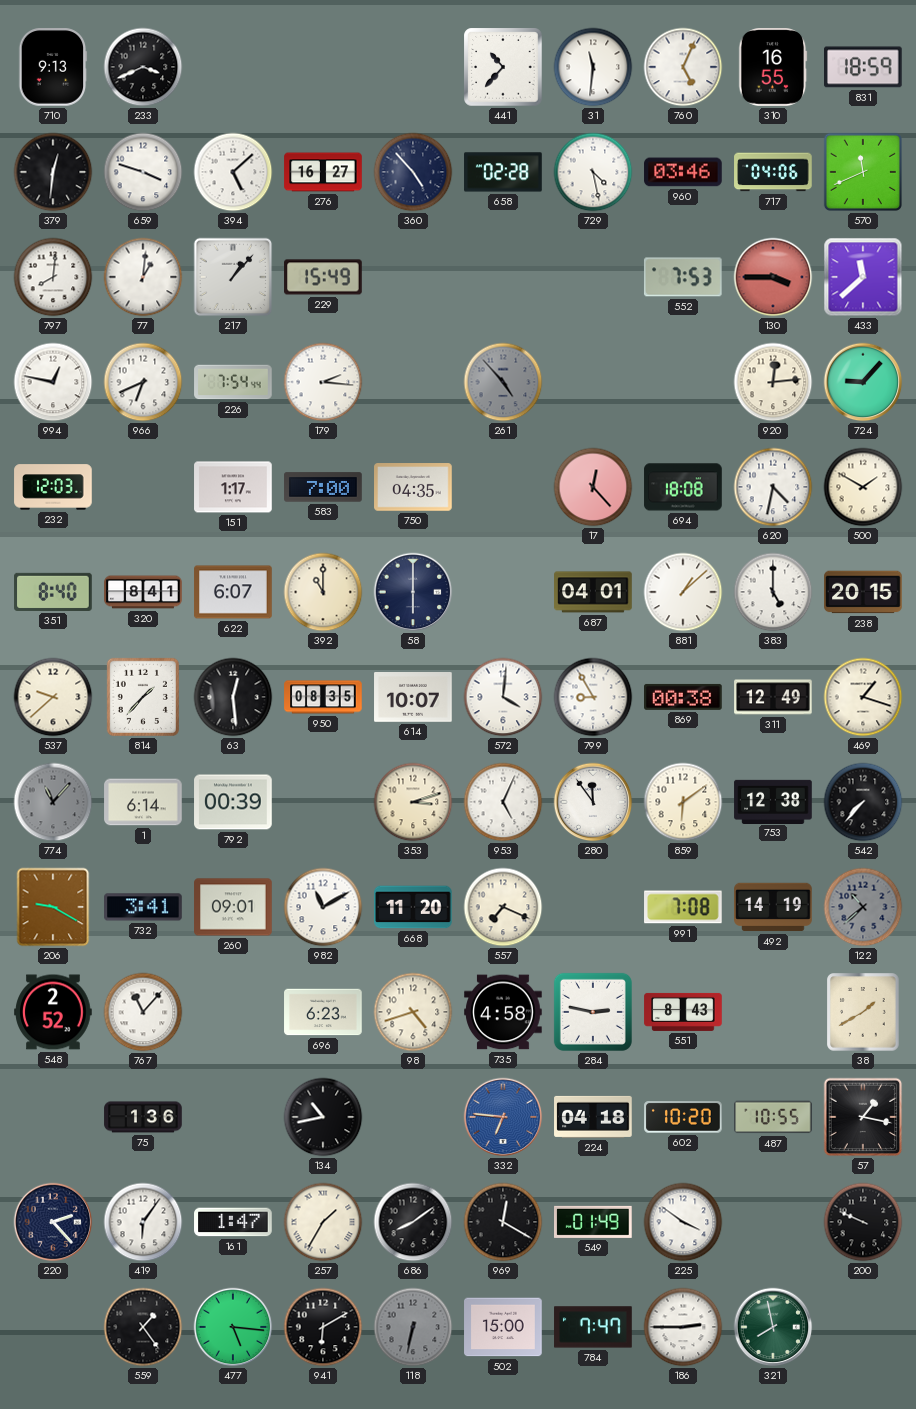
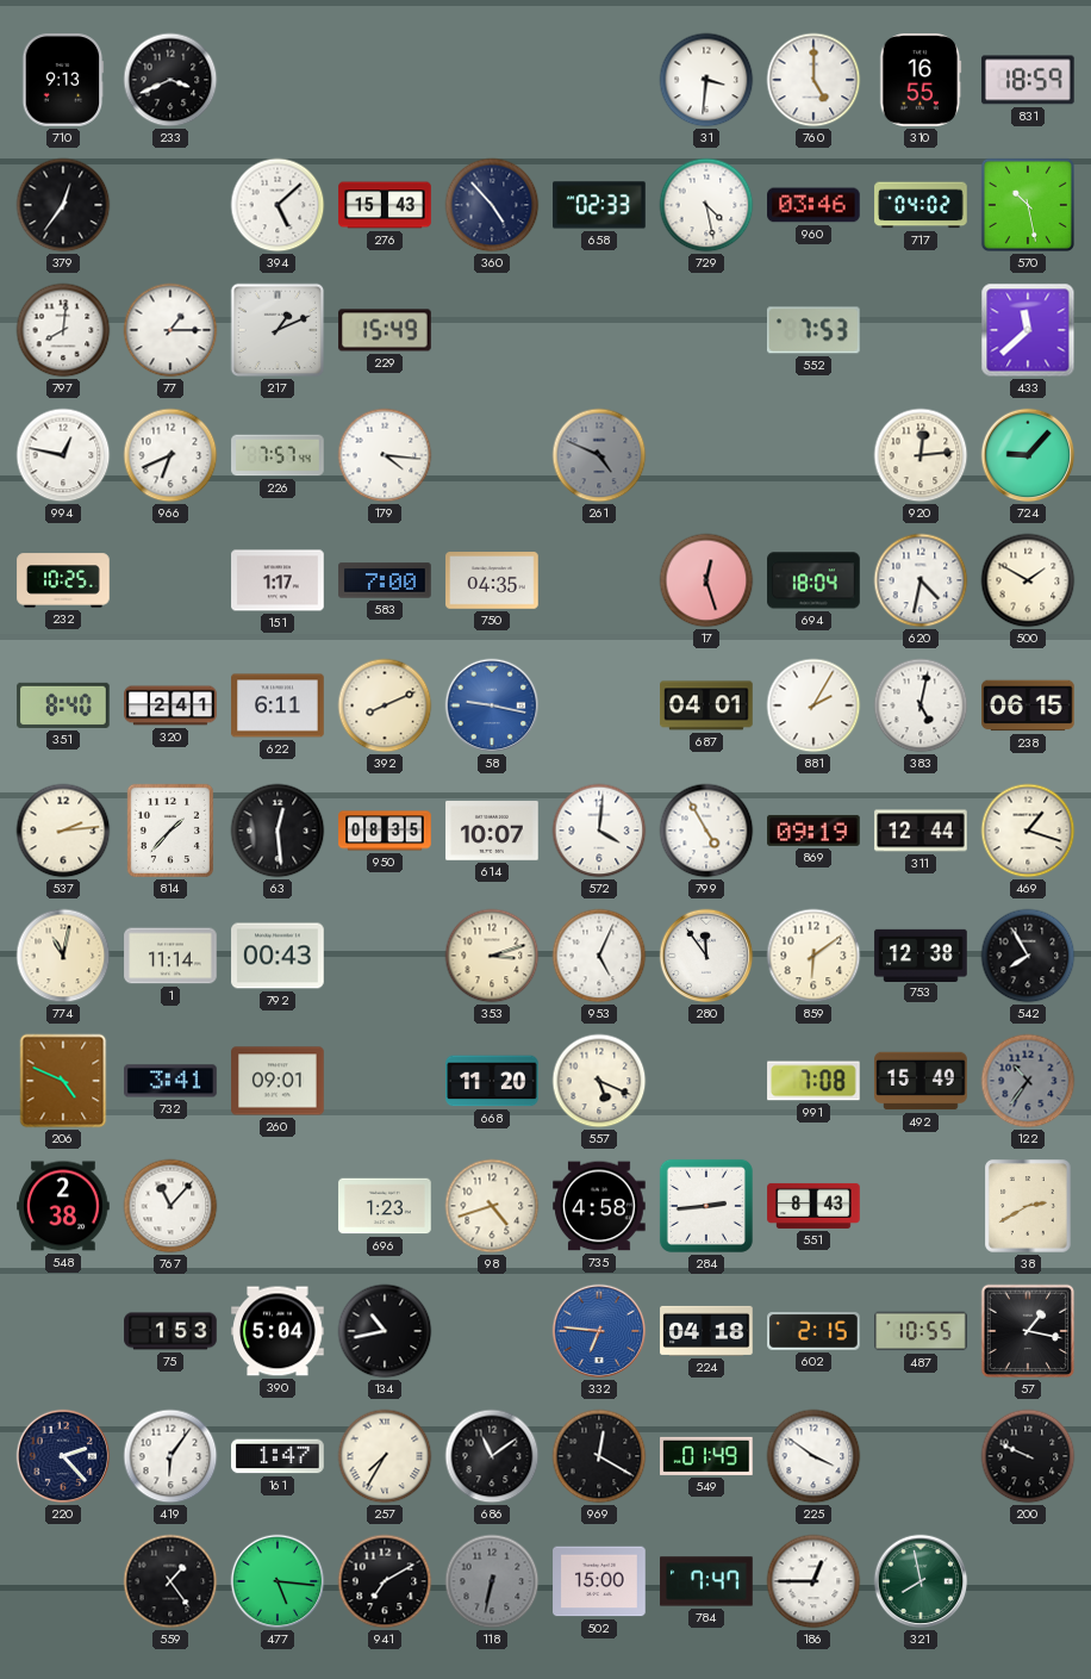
441: 10:37 -> none (503, 67)
31: 11:31 -> 3:31 (706, 80)
760: 5:04 -> 5:00 (813, 80)
379: 12:31 -> 12:36 (63, 205)
659: 3:48 -> none (143, 172)
276: 16:27 -> 15:43 (385, 205)
658: 02:28 -> 02:33 (599, 205)
717: 04:06 -> 04:02 (921, 205)
570: 11:41 -> 10:28 (1028, 205)
77: 1:01 -> 1:15 (170, 330)
217: 1:07 -> 1:11 (278, 330)
130: 3:45 -> none (773, 277)
226: 7:54 -> 7:57 (278, 455)
179: 2:16 -> 4:16 (385, 455)
261: 4:53 -> 4:49 (599, 455)
232: 12:03 -> 10:25 (63, 580)
17: 12:23 -> 12:27 (706, 580)
694: 18:08 -> 18:04 (813, 580)
320: 8:41 -> 2:41 (170, 705)
622: 6:07 -> 6:11 (278, 705)
392: 11:00 -> 8:11 (385, 705)
58: 6:00 -> 9:17 (492, 705)
58 dial: navy -> blue (492, 705)
881: 1:08 -> 2:05 (813, 705)
383: 5:00 -> 5:02 (921, 705)
238: 20:15 -> 06:15 (1028, 705)
537: 9:38 -> 2:14 (63, 831)
799: 8:55 -> 4:55 (706, 831)
869: 00:38 -> 09:19 (813, 831)
311: 12:49 -> 12:44 (921, 831)
774: 11:07 -> 11:02 (63, 956)
774 dial: grey -> cream (63, 956)
1: 6:14 -> 11:14 (170, 956)
792: 00:39 -> 00:43 (278, 956)
542: 7:37 -> 7:55 (1028, 956)
206: 9:20 -> 4:49 (63, 1081)
982: 11:10 -> none (323, 907)
557: 7:19 -> 5:19 (599, 1081)
492: 14:19 -> 15:49 (921, 1081)
122: 10:38 -> 10:36 (1028, 1081)
548: 2:52 -> 2:38 (63, 1206)
696: 6:23 -> 1:23 (385, 1206)
284: 2:47 -> 2:44 (706, 1206)
38: 1:40 -> 2:40 (1028, 1206)
75: 1:36 -> 1:53 (170, 1331)
390: none -> 5:04 (278, 1331)
602: 10:20 -> 2:15 (813, 1331)
257: 1:35 -> 7:35 (385, 1456)
686: 8:09 -> 11:09 (492, 1456)
941: 6:10 -> 7:10 (385, 1581)
186: 2:45 -> 12:45 (813, 1581)
